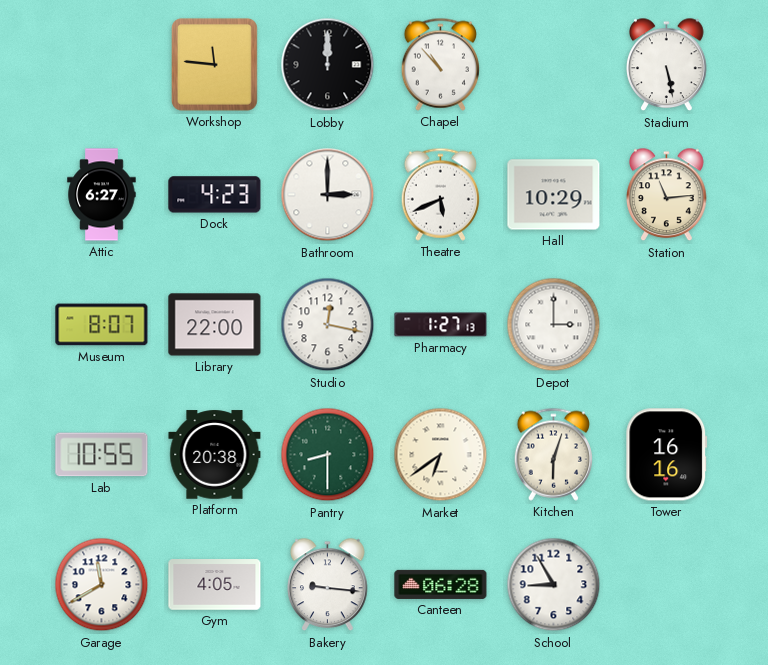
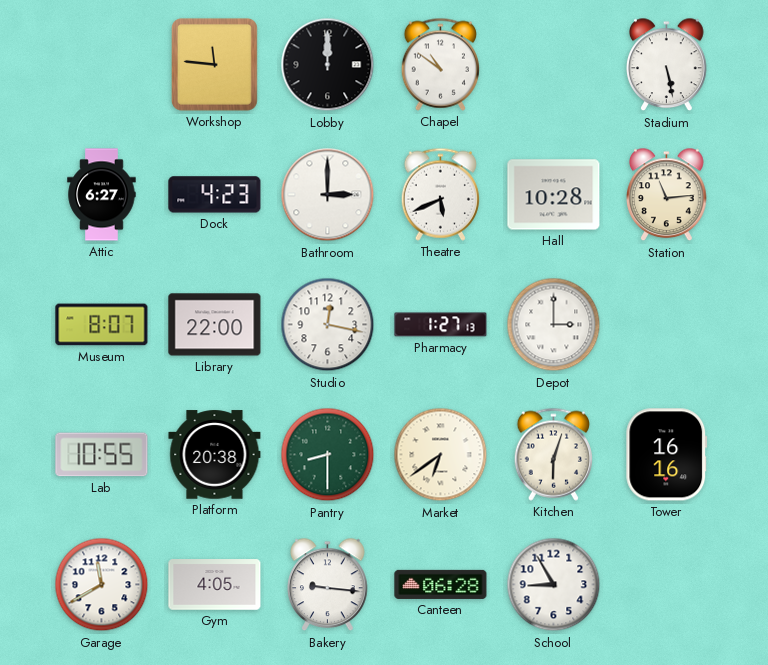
Chapel: 10:53 -> 10:51 (440, 64)
Hall: 10:29 -> 10:28 (554, 195)
